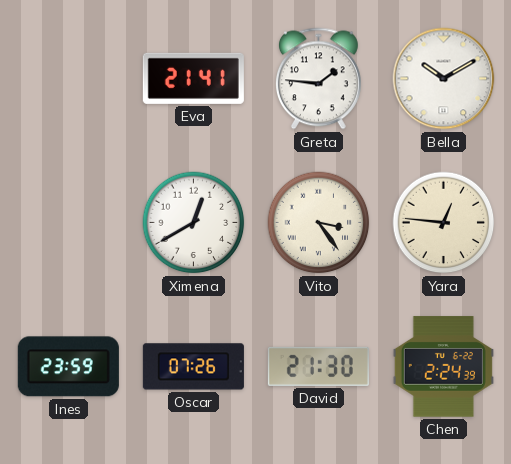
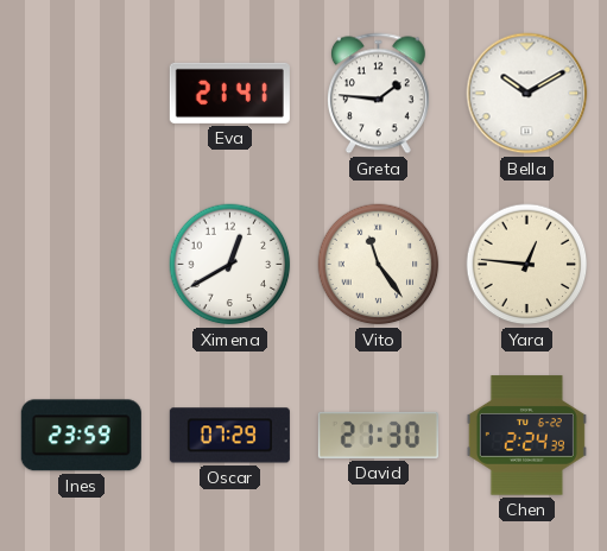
Vito: 3:24 -> 11:24 (379, 265)
Oscar: 07:26 -> 07:29 (229, 436)
